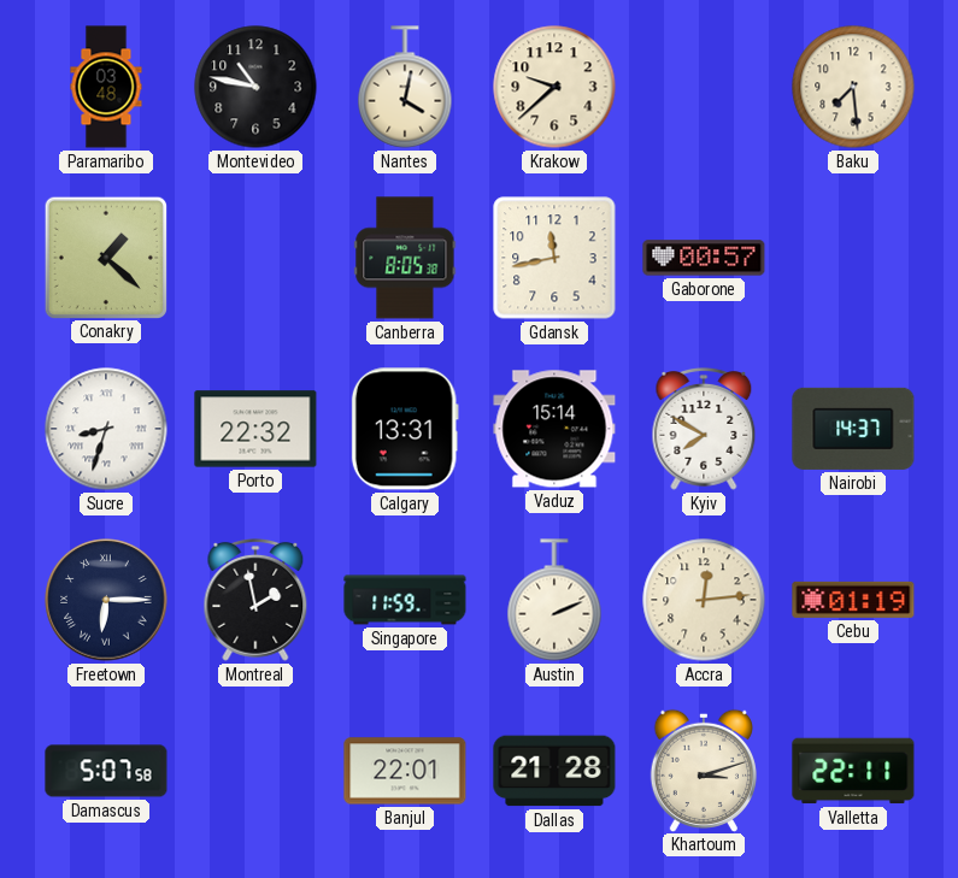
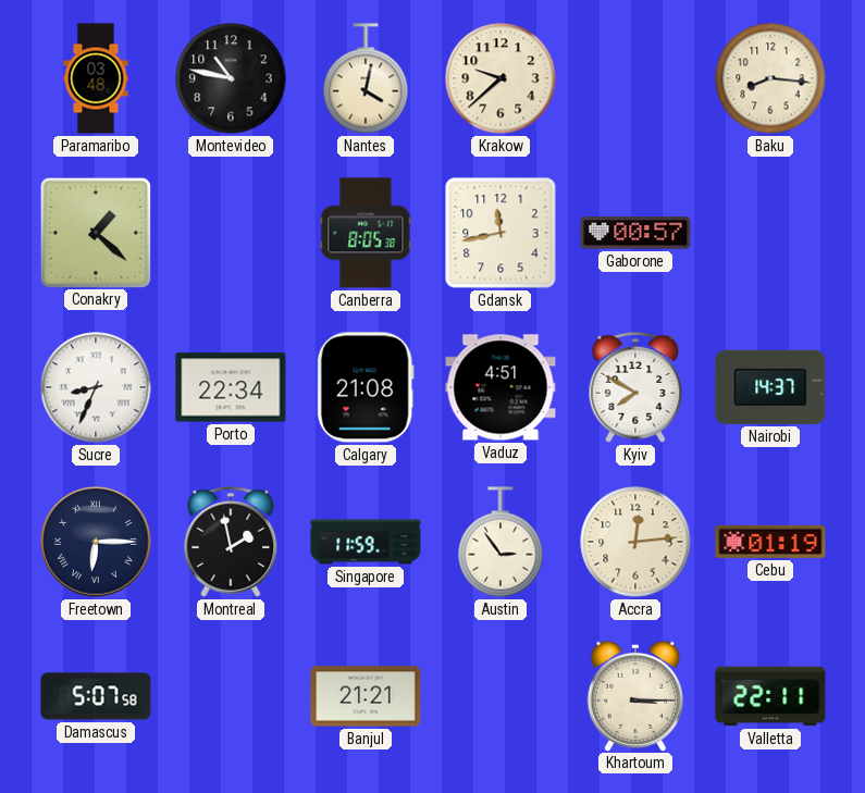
Baku: 7:29 -> 8:16 (770, 78)
Sucre: 8:33 -> 8:34 (96, 387)
Porto: 22:32 -> 22:34 (231, 387)
Calgary: 13:31 -> 21:08 (366, 387)
Vaduz: 15:14 -> 4:51 (501, 387)
Austin: 2:11 -> 2:54 (501, 542)
Banjul: 22:01 -> 21:21 (366, 696)
Dallas: 21:28 -> none (554, 771)
Khartoum: 3:12 -> 3:15 (635, 695)
